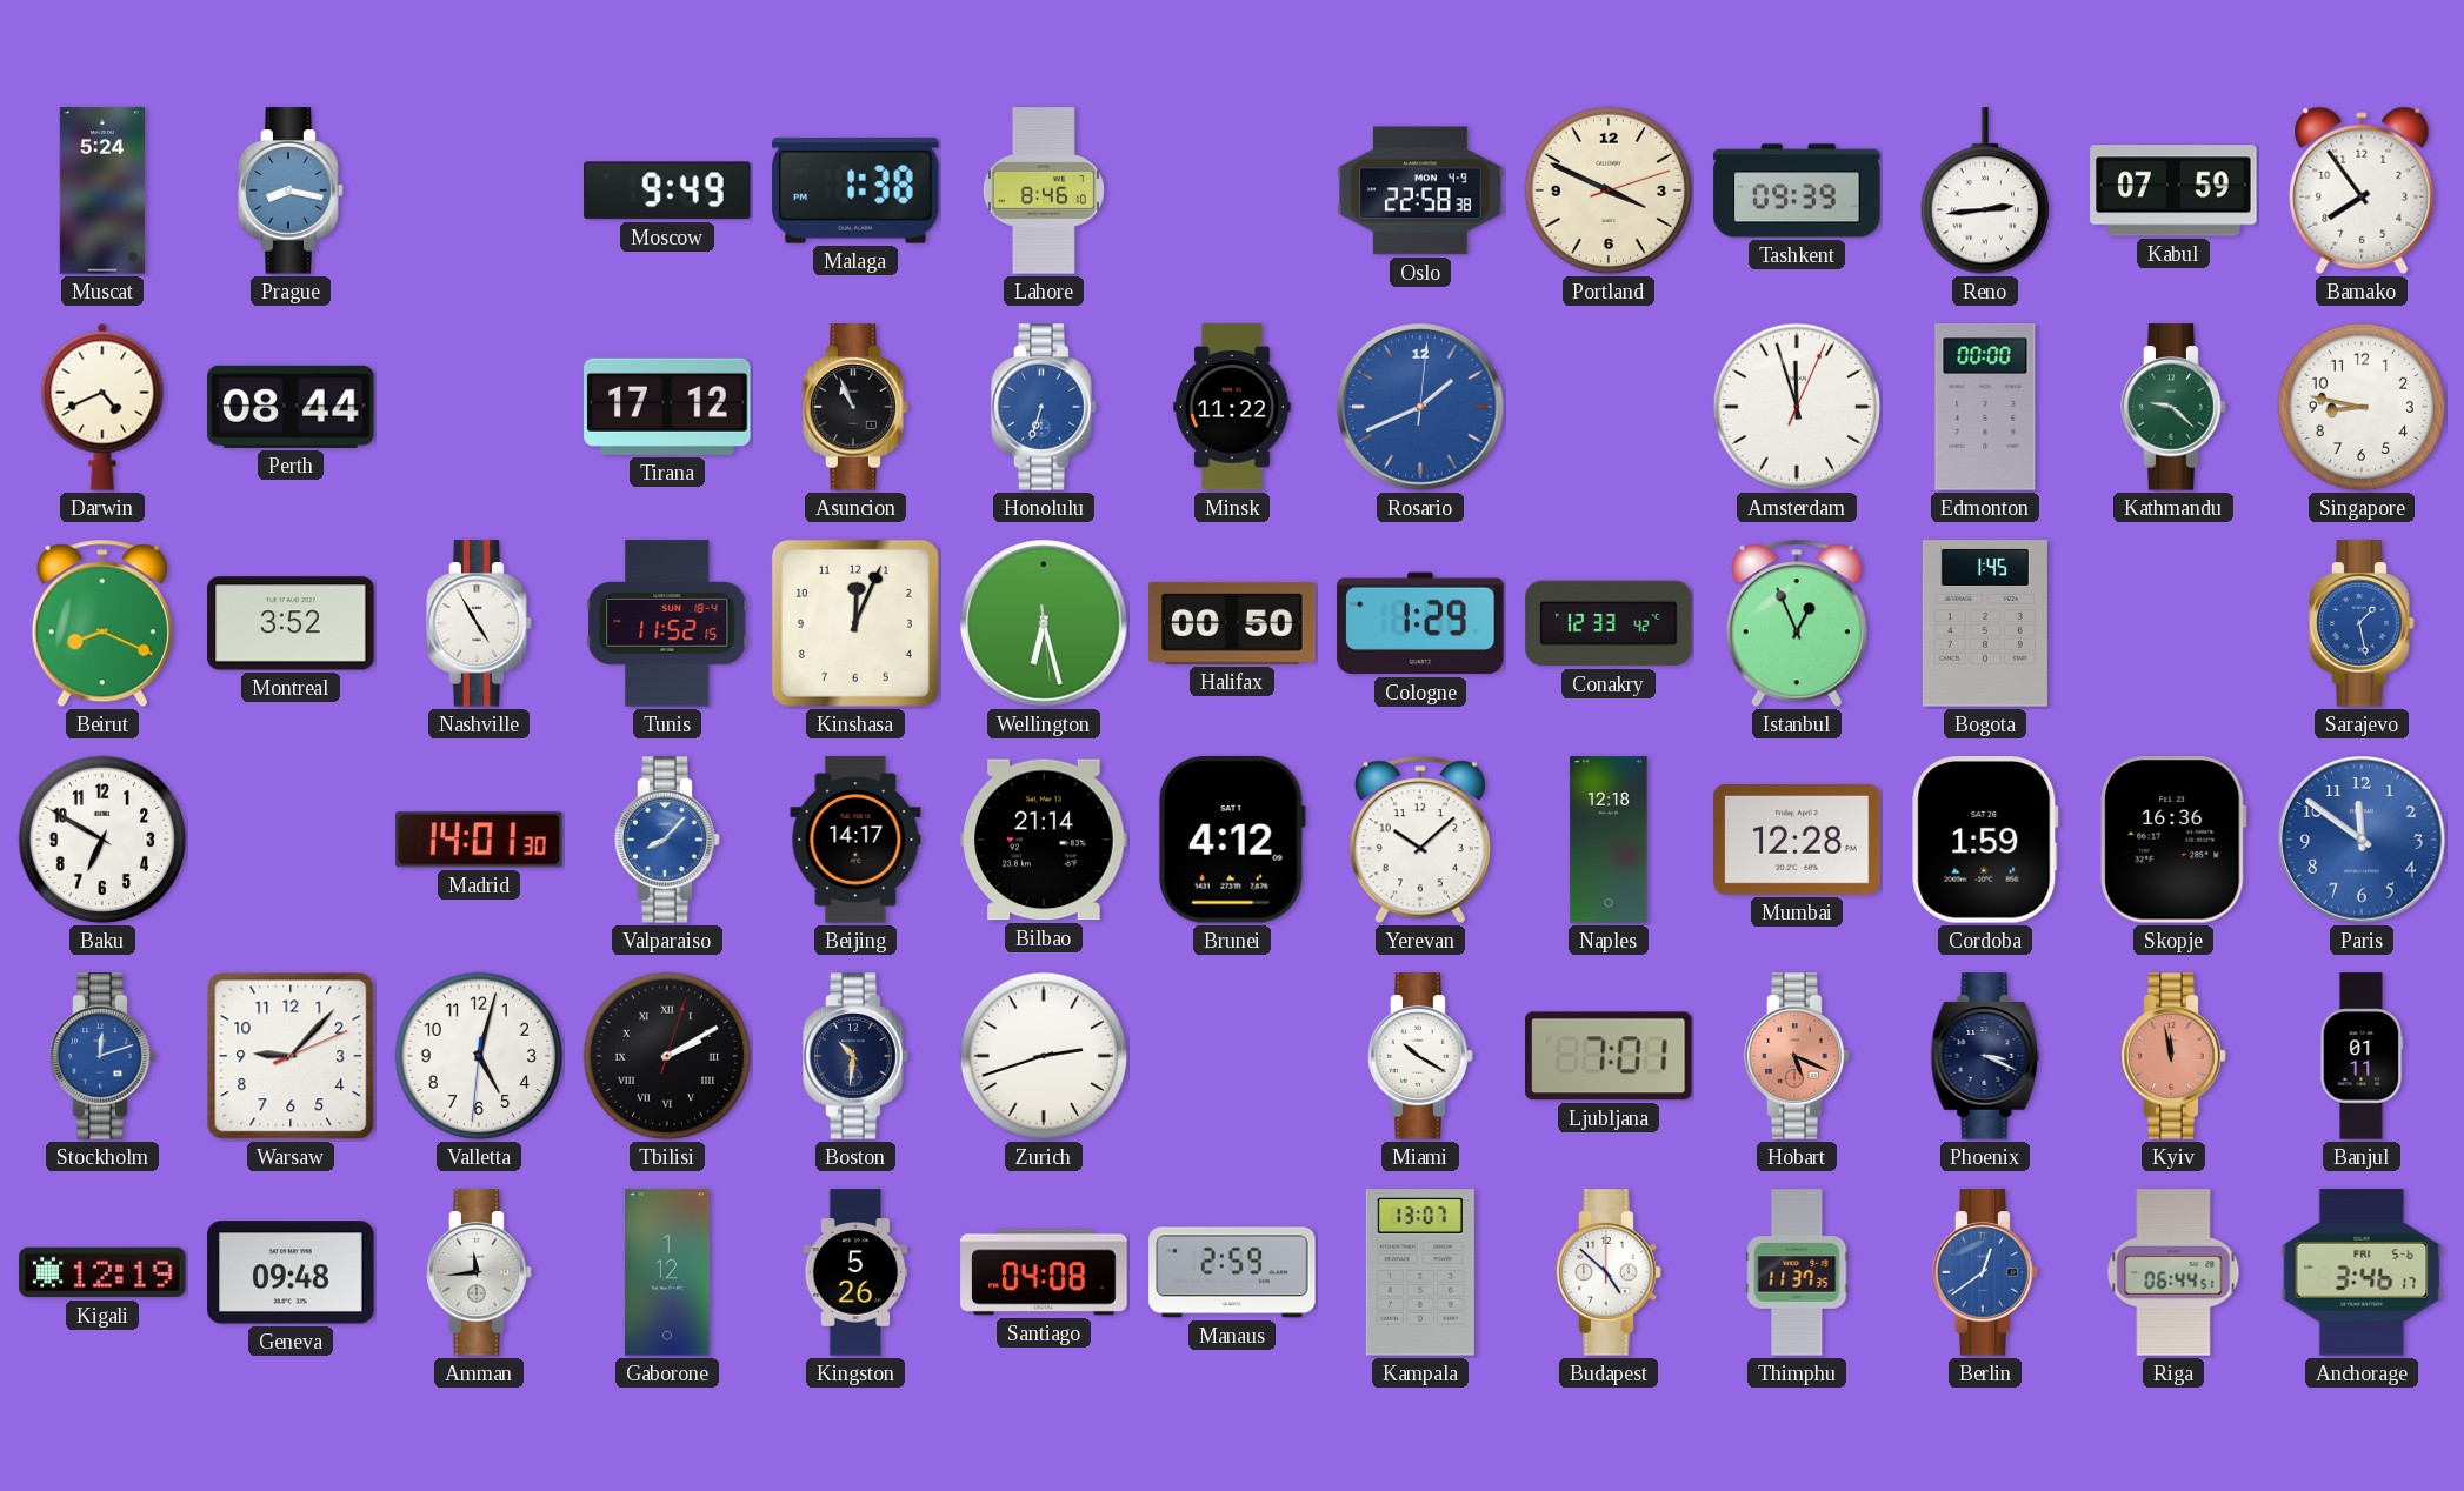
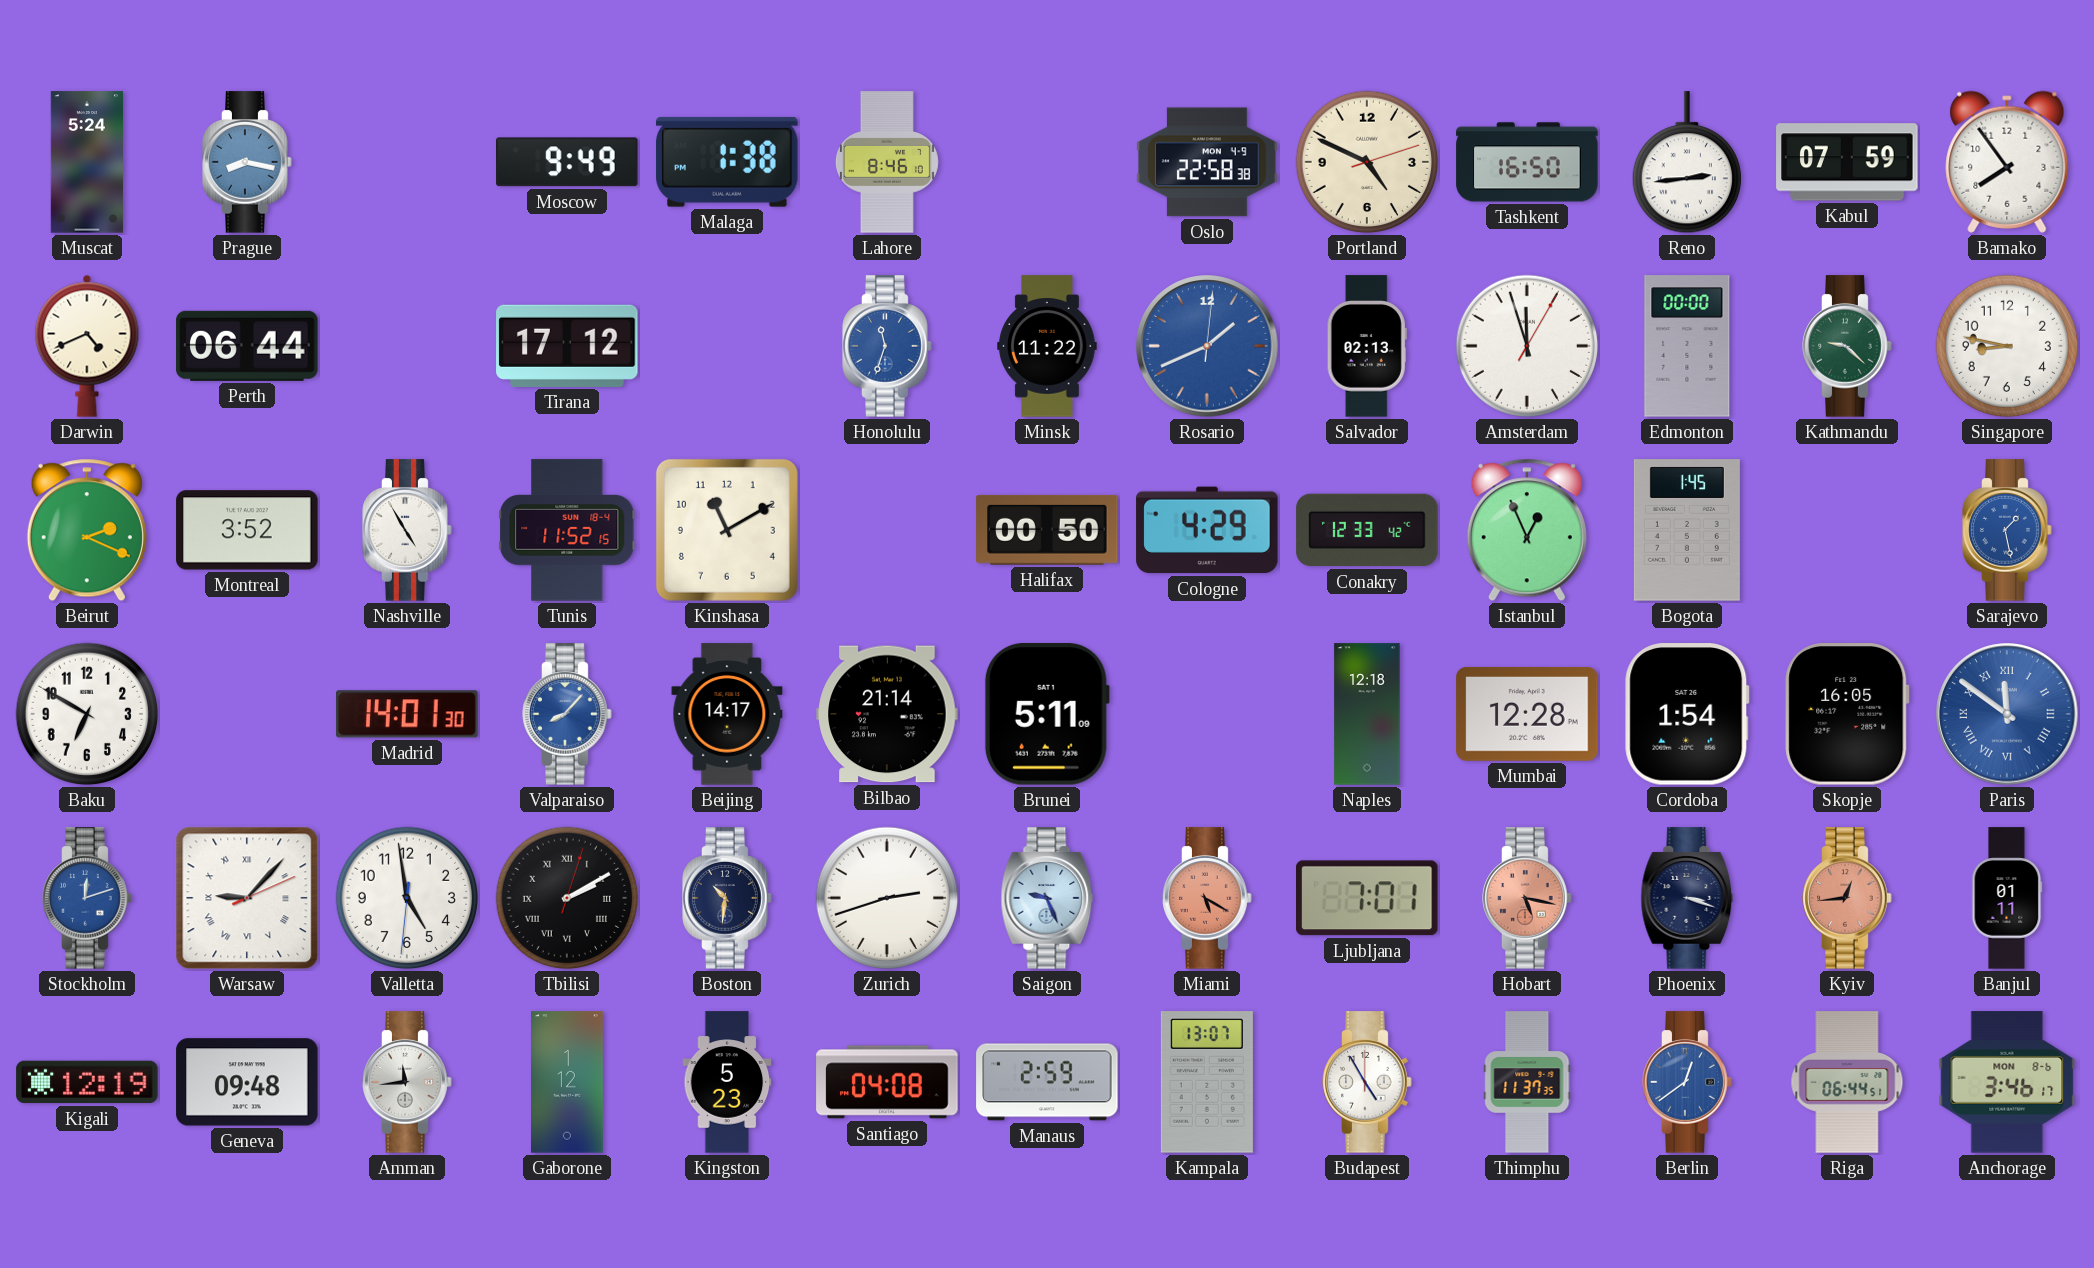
Portland: 3:49 -> 4:49 (1367, 162)
Tashkent: 09:39 -> 16:50 (1527, 162)
Perth: 08:44 -> 06:44 (247, 346)
Asuncion: 10:56 -> none (855, 407)
Honolulu: 6:33 -> 11:33 (887, 346)
Salvador: none -> 02:13 (1367, 346)
Amsterdam: 11:57:04 -> 11:57:05 (1527, 346)
Beirut: 8:19 -> 2:19 (87, 530)
Kinshasa: 12:04 -> 11:10 (727, 530)
Wellington: 6:27 -> none (1044, 623)
Cologne: 1:29 -> 4:29 (1207, 530)
Brunei: 4:12 -> 5:11 (1047, 715)
Yerevan: 10:08 -> none (1420, 840)
Cordoba: 1:59 -> 1:54 (1687, 714)
Skopje: 16:36 -> 16:05 (1847, 715)
Paris numerals: Arabic -> Roman (2007, 714)
Warsaw numerals: Arabic -> Roman (247, 898)
Valletta: 5:02 -> 4:58 (407, 898)
Saigon: none -> 9:26 (1047, 898)
Miami: 10:20 -> 5:20 (1207, 898)
Miami dial: white -> salmon (1207, 898)
Hobart: 5:19 -> 5:17 (1527, 898)
Phoenix: 3:19 -> 3:18 (1687, 898)
Kyiv: 11:58 -> 12:44 (1847, 898)
Kingston: 5:26 -> 5:23 (727, 1082)
Budapest: 4:52 -> 4:55 (1367, 1082)
Anchorage date: FRI 5-6 -> MON 8-6 (2007, 1082)
